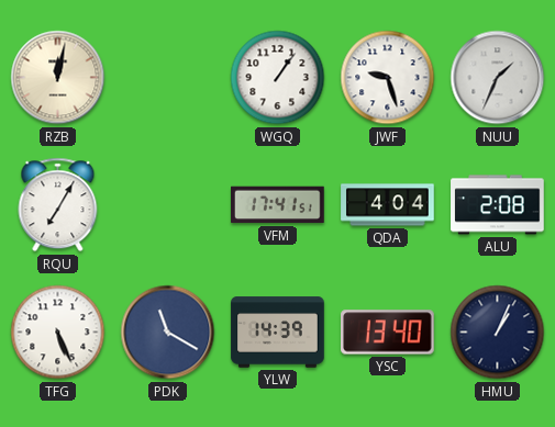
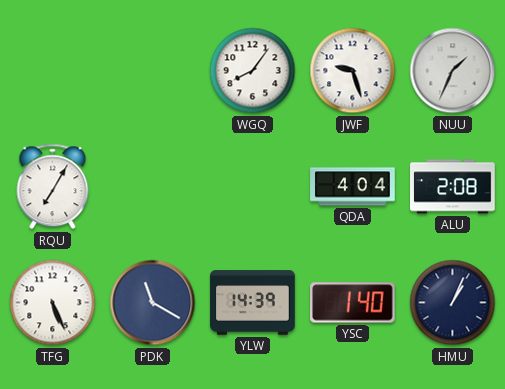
RZB: 12:02 -> none (58, 78)
WGQ: 1:06 -> 8:06 (253, 71)
VFM: 17:41 -> none (278, 205)
YSC: 13:40 -> 1:40 (353, 303)
